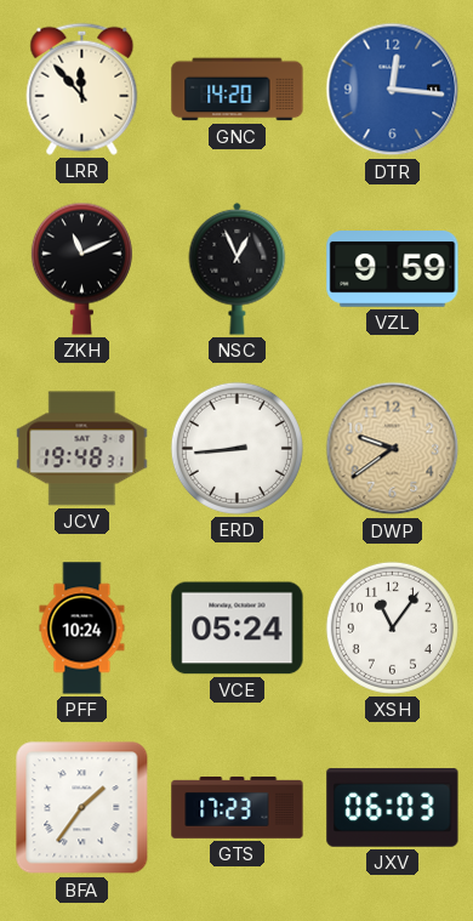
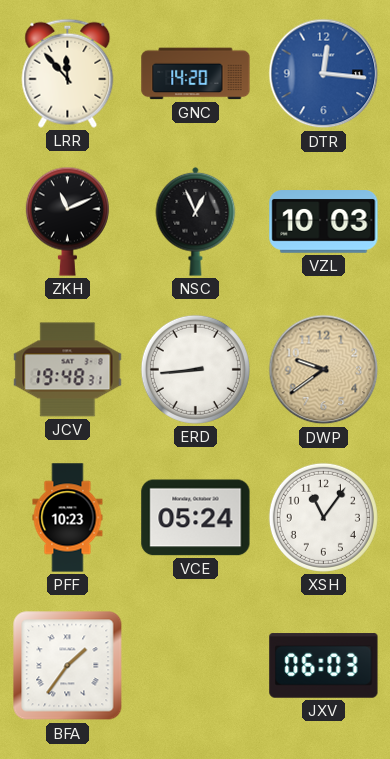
VZL: 9:59 -> 10:03 (324, 222)
PFF: 10:24 -> 10:23 (68, 518)
GTS: 17:23 -> none (238, 808)
